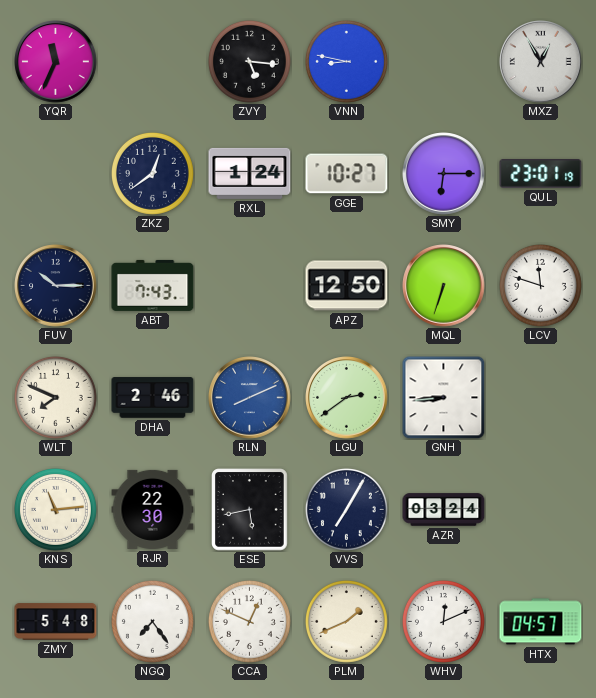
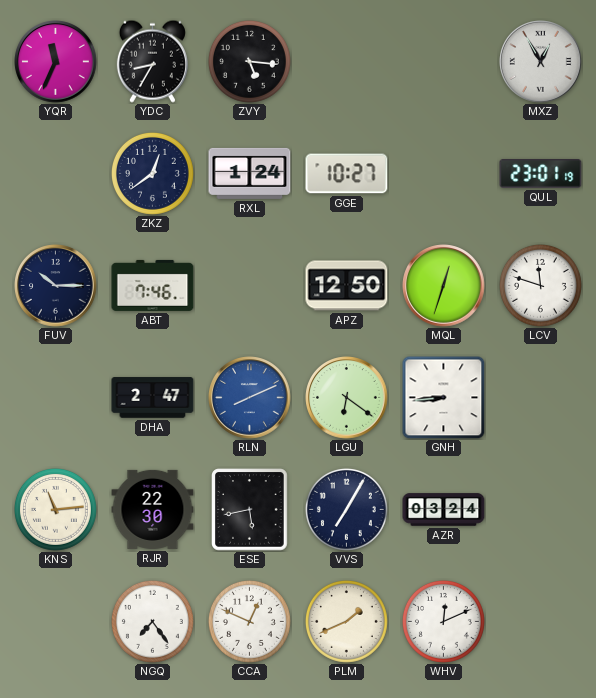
YDC: none -> 8:35 (152, 61)
VNN: 8:47 -> none (346, 61)
SMY: 6:15 -> none (444, 174)
ABT: 7:43 -> 7:46 (153, 285)
MQL: 6:33 -> 12:33 (444, 286)
WLT: 7:49 -> none (55, 397)
DHA: 2:46 -> 2:47 (153, 398)
LGU: 2:39 -> 6:21 (347, 398)
ZMY: 5:48 -> none (56, 622)
HTX: 04:57 -> none (541, 622)
